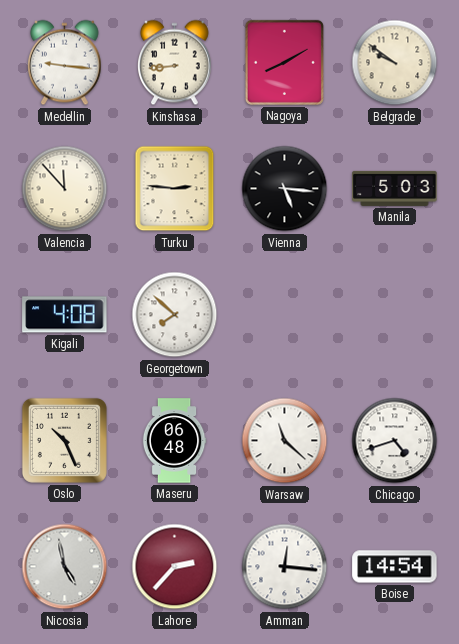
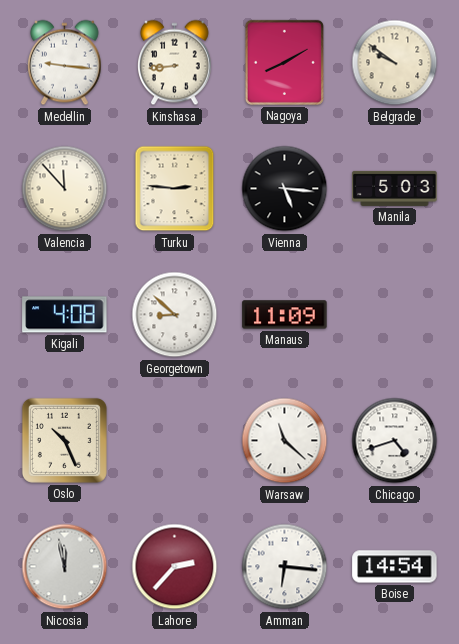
Georgetown: 7:52 -> 8:52 (175, 315)
Manaus: none -> 11:09 (285, 315)
Maseru: 06:48 -> none (174, 441)
Nicosia: 4:58 -> 11:58 (65, 567)
Amman: 12:16 -> 6:16 (285, 567)
